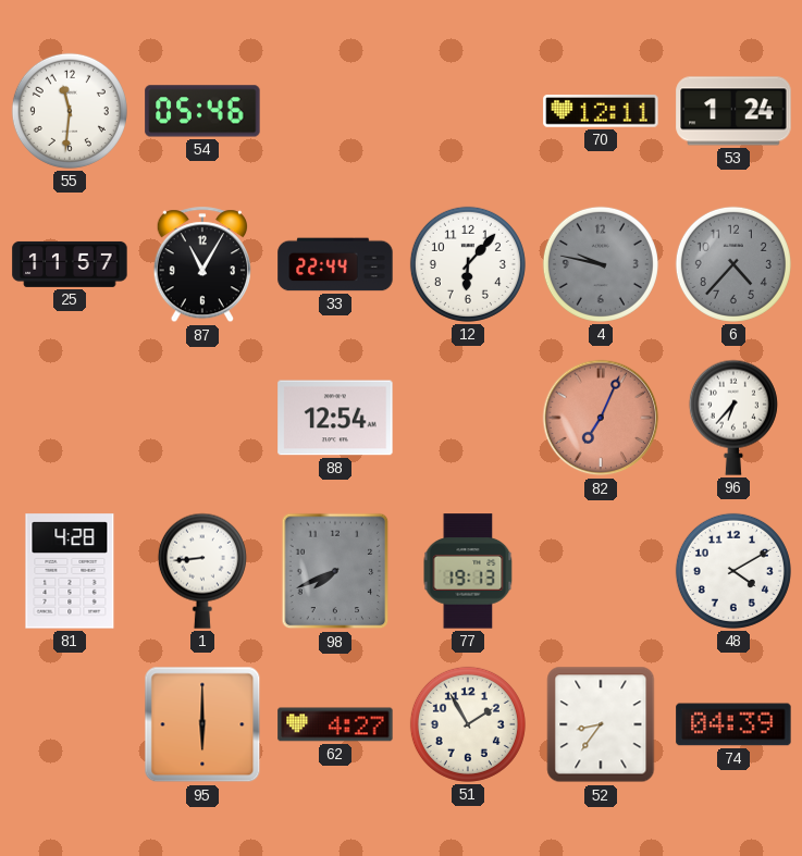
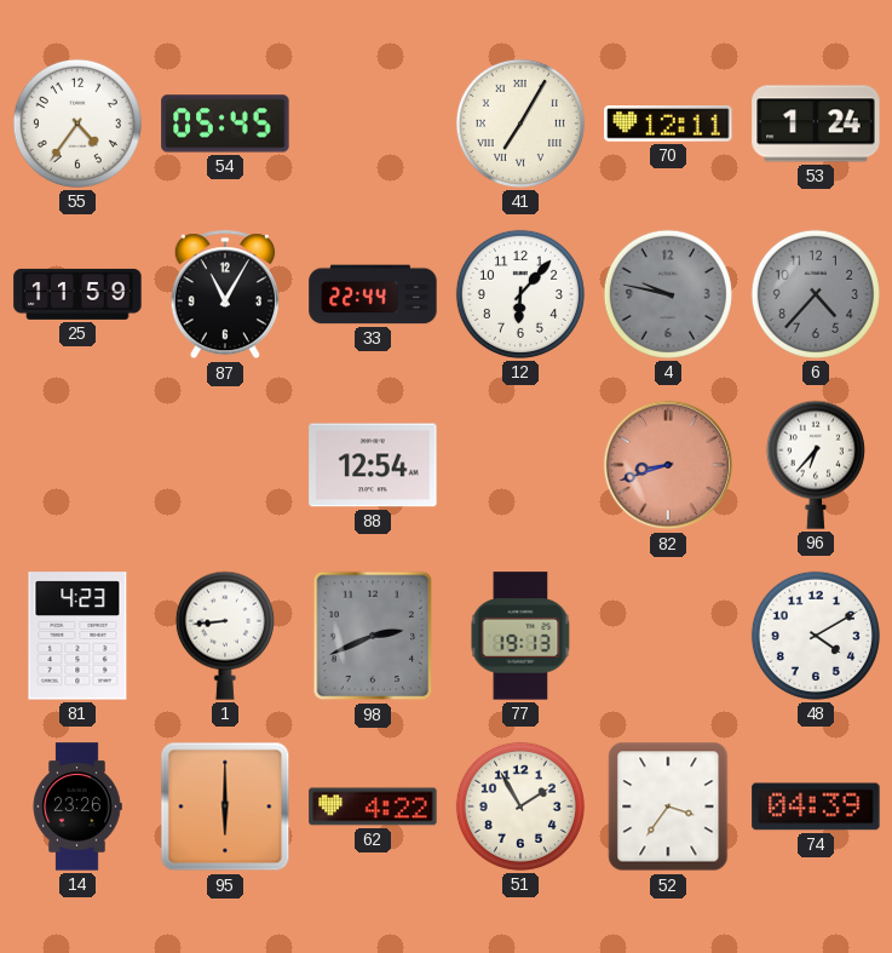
55: 11:31 -> 4:36 (77, 124)
54: 05:46 -> 05:45 (225, 124)
41: none -> 7:05 (520, 124)
25: 11:57 -> 11:59 (77, 294)
82: 7:04 -> 8:42 (668, 465)
81: 4:28 -> 4:23 (77, 636)
98: 7:41 -> 2:41 (373, 636)
14: none -> 23:26 (77, 806)
62: 4:27 -> 4:22 (373, 806)
52: 8:36 -> 3:36 (668, 806)
